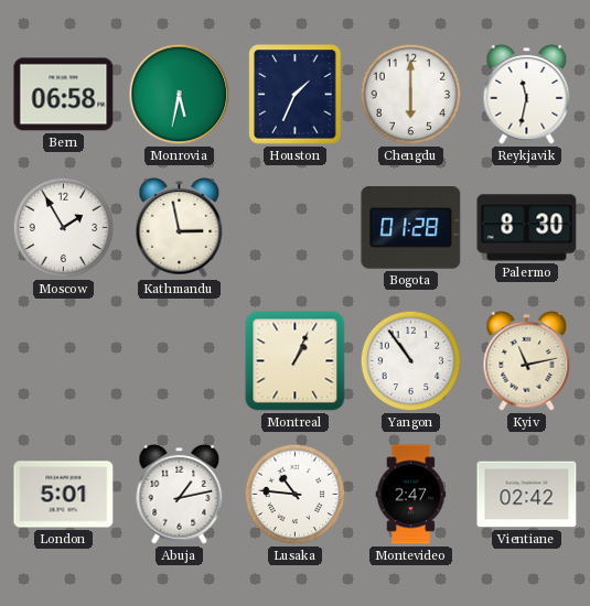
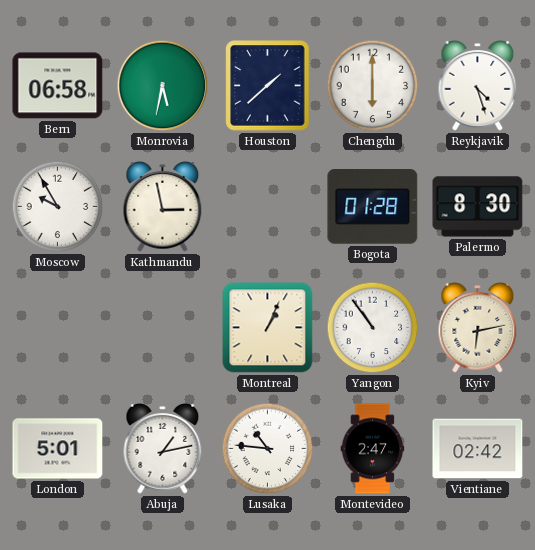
Houston: 1:34 -> 1:38 (268, 86)
Reykjavik: 11:32 -> 4:27 (478, 85)
Moscow: 1:55 -> 9:55 (58, 207)
Kyiv: 11:13 -> 6:13 (478, 327)
